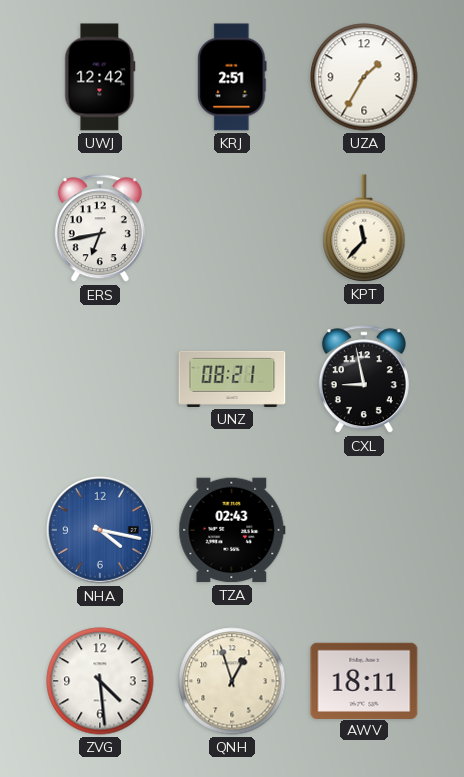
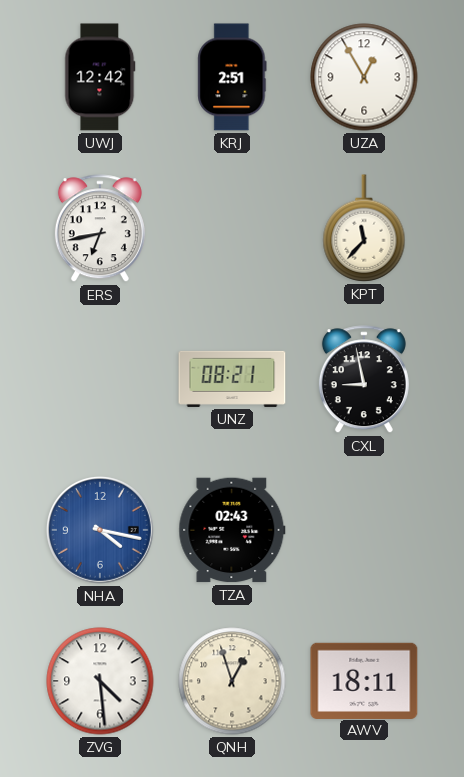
UZA: 1:35 -> 12:55 (364, 77)
